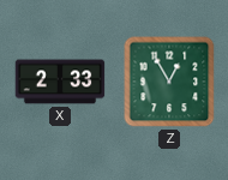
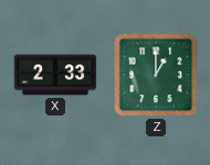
Z: 12:55 -> 1:00 (156, 75)
